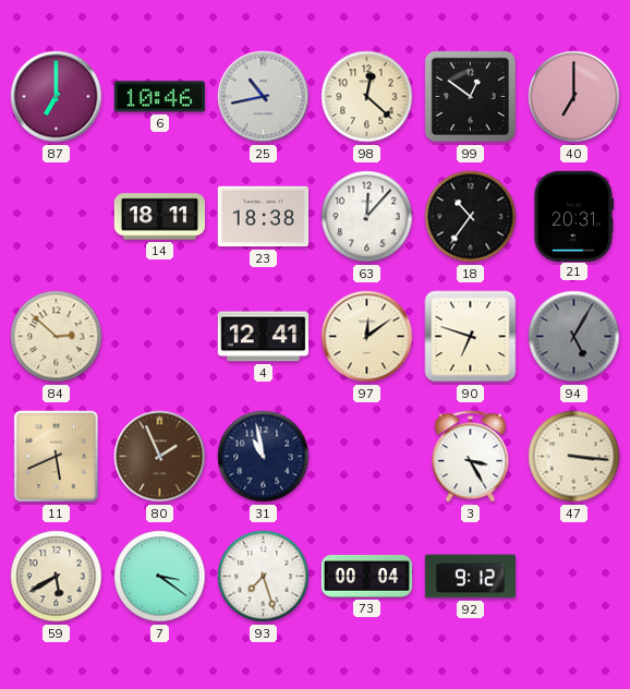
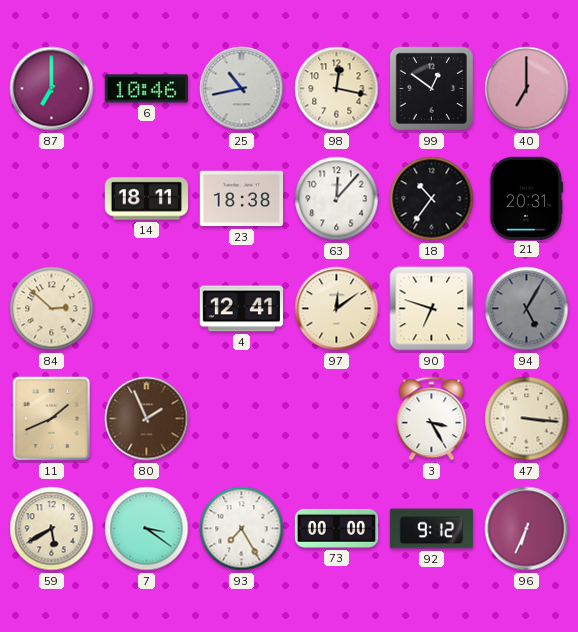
98: 12:22 -> 12:17 (337, 89)
11: 5:41 -> 1:41 (52, 419)
31: 10:58 -> none (264, 457)
93: 7:27 -> 7:25 (242, 529)
73: 00:04 -> 00:00 (337, 528)
96: none -> 6:34 (527, 529)
